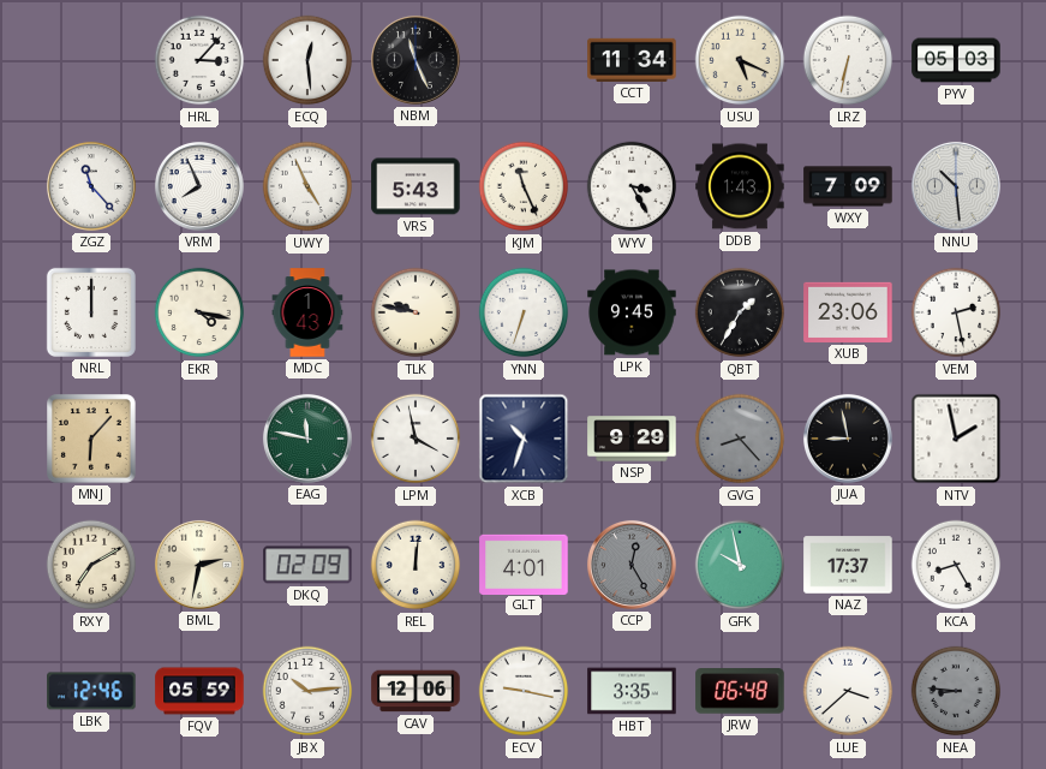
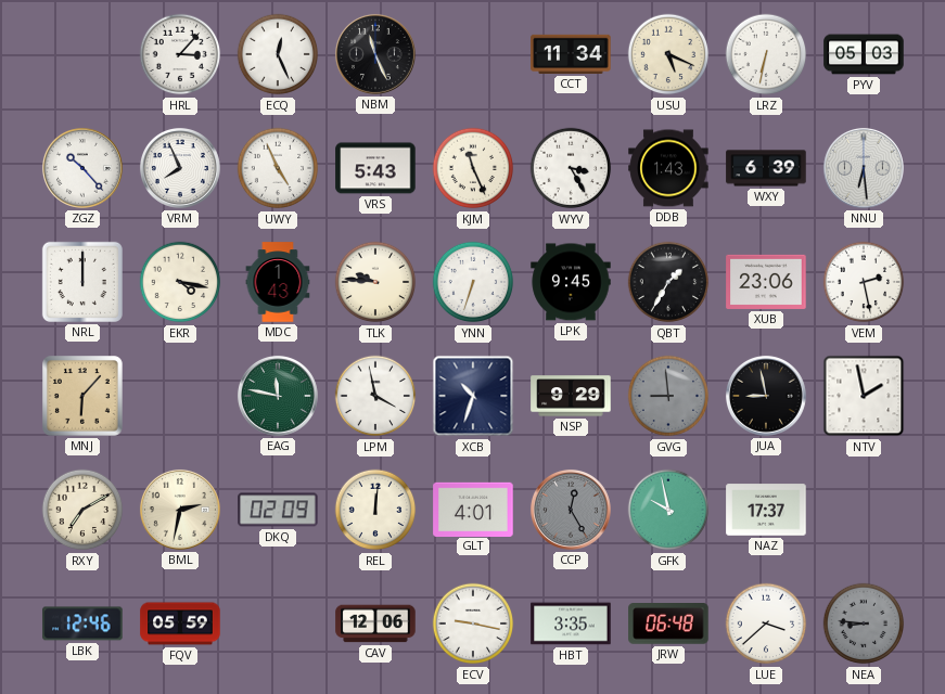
ECQ: 12:29 -> 12:26 (278, 54)
ZGZ: 11:23 -> 10:23 (82, 168)
WXY: 7:09 -> 6:39 (766, 168)
NNU: 10:29 -> 6:29 (864, 168)
TLK: 9:47 -> 9:46 (375, 282)
GVG: 8:23 -> 8:59 (668, 396)
KCA: 8:25 -> none (956, 565)
JBX: 10:14 -> none (307, 691)
